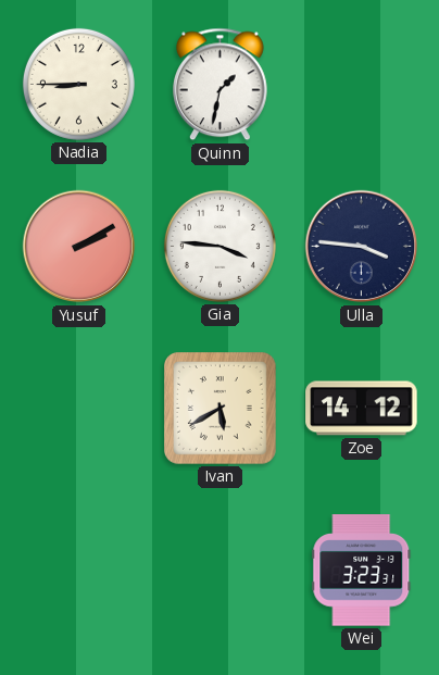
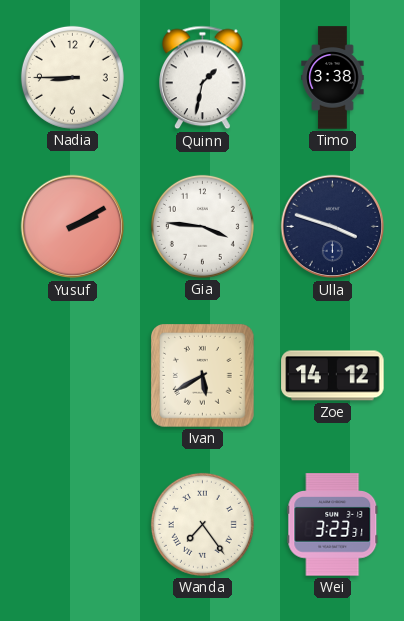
Timo: none -> 3:38 (333, 78)
Ulla: 3:46 -> 3:48 (333, 227)
Wanda: none -> 7:24 (202, 524)
